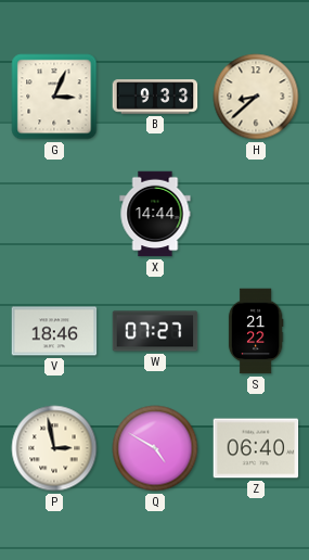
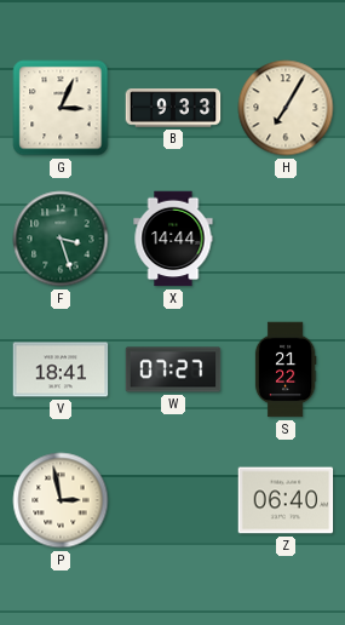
H: 8:38 -> 7:05 (286, 108)
F: none -> 3:27 (61, 239)
V: 18:46 -> 18:41 (61, 369)
Q: 4:50 -> none (155, 448)
